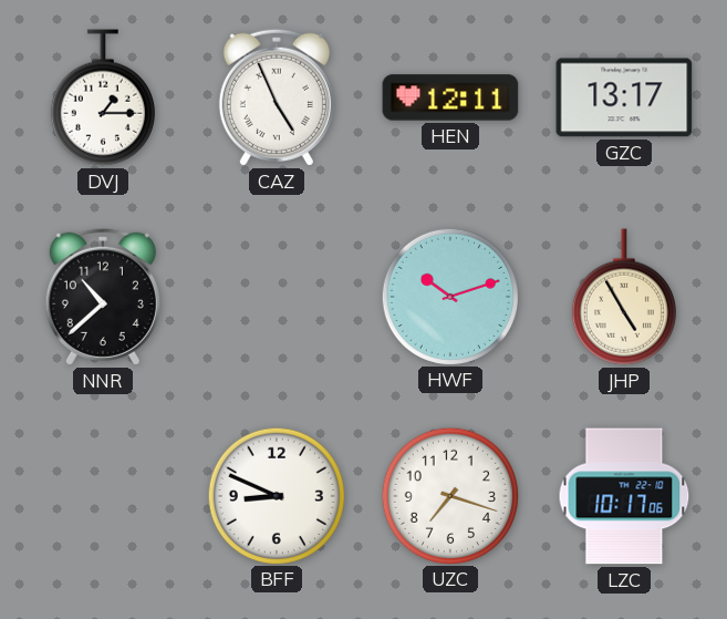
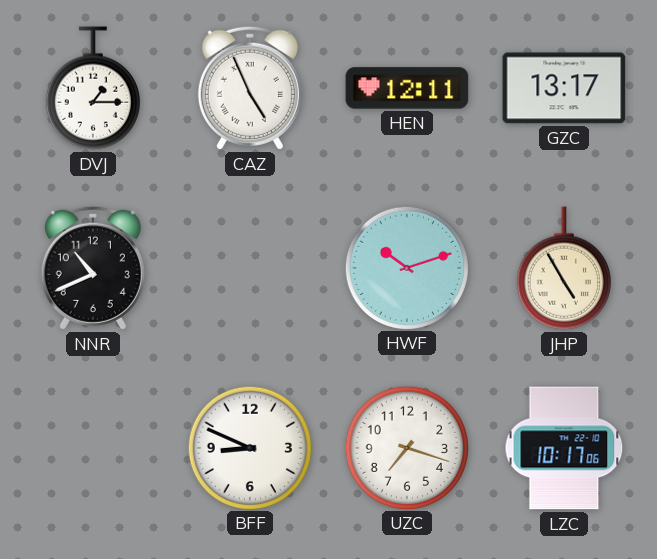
NNR: 10:38 -> 10:41 (93, 268)
